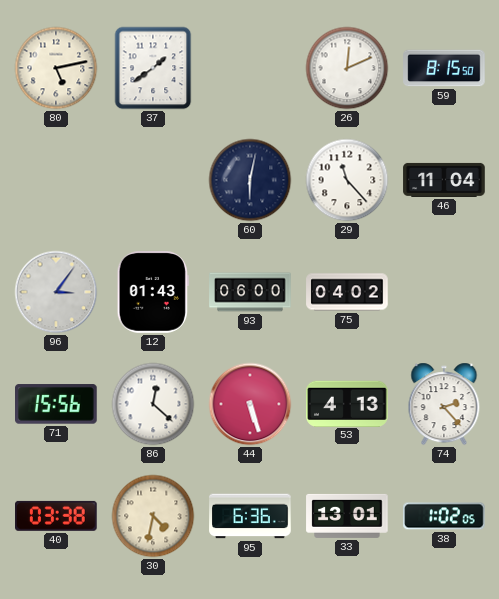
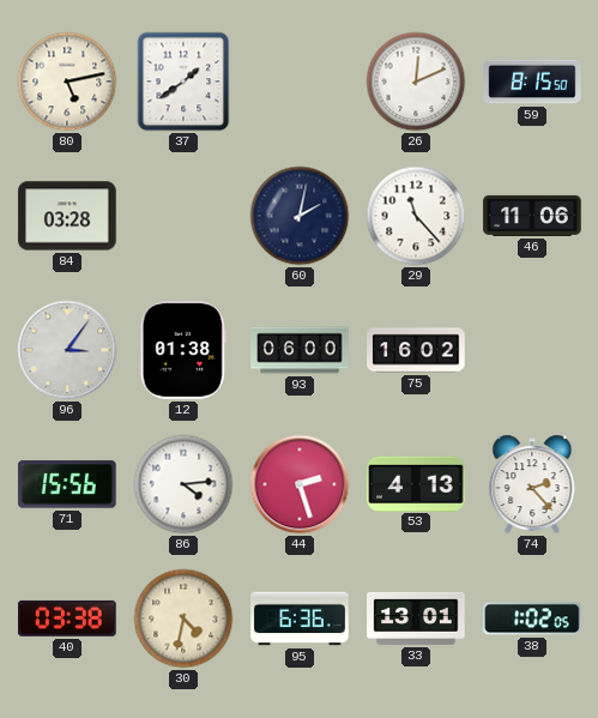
84: none -> 03:28 (67, 216)
60: 6:02 -> 2:02 (300, 216)
46: 11:04 -> 11:06 (532, 216)
12: 01:43 -> 01:38 (183, 350)
75: 04:02 -> 16:02 (416, 350)
86: 12:22 -> 4:14 (183, 484)
44: 5:27 -> 2:27 (300, 484)
